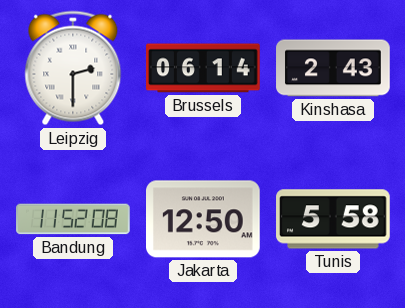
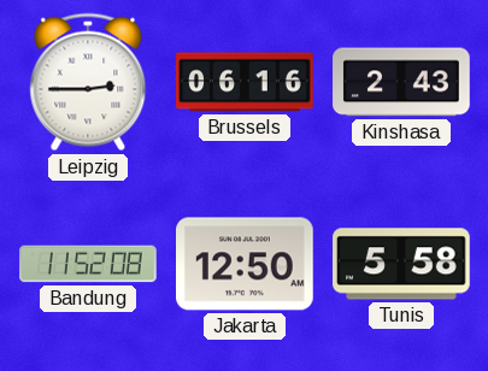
Leipzig: 2:30 -> 2:45 (88, 82)
Brussels: 06:14 -> 06:16 (245, 82)
